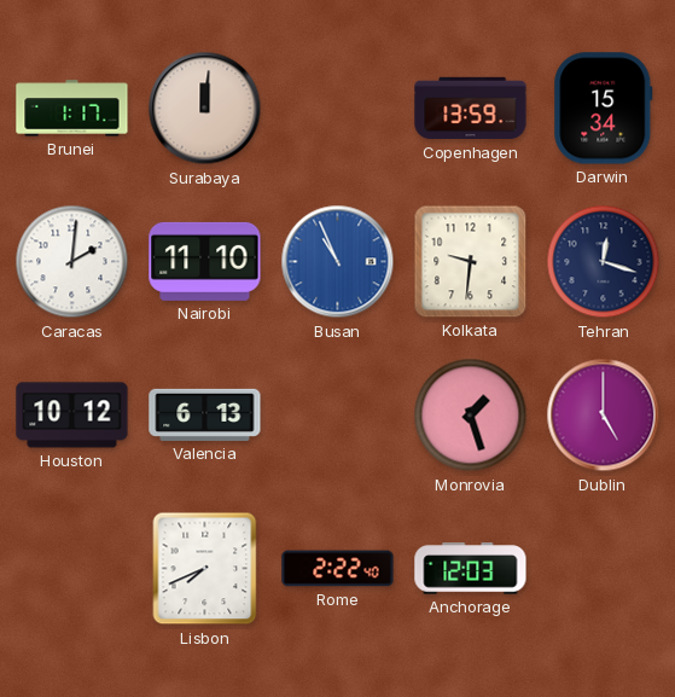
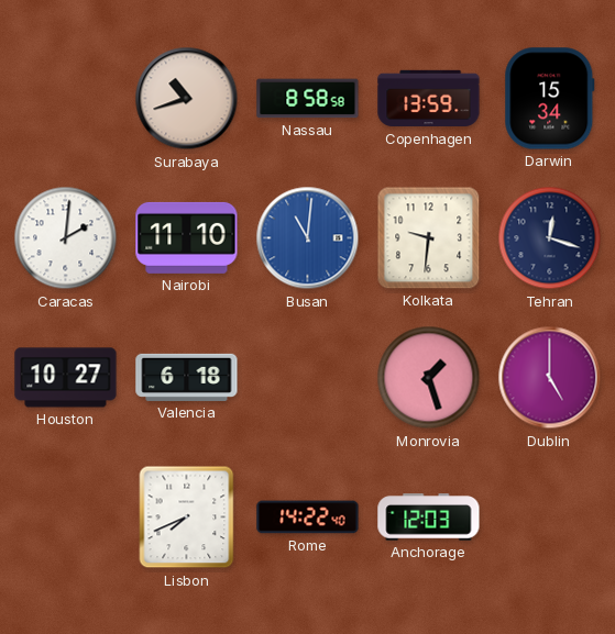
Brunei: 1:17 -> none (72, 109)
Surabaya: 12:01 -> 10:42 (187, 99)
Nassau: none -> 8:58 (308, 99)
Busan: 10:56 -> 11:01 (308, 238)
Houston: 10:12 -> 10:27 (66, 378)
Valencia: 6:13 -> 6:18 (187, 377)
Rome: 2:22 -> 14:22 (308, 518)
